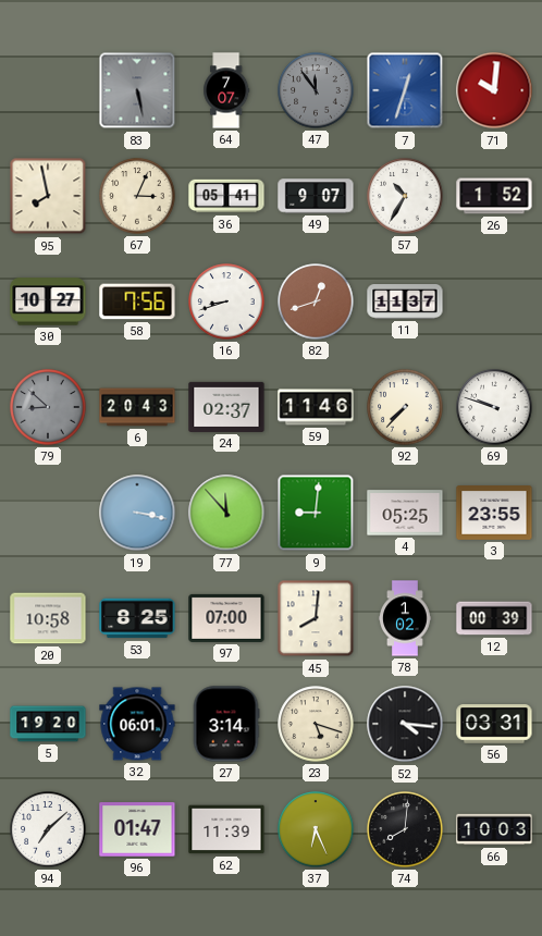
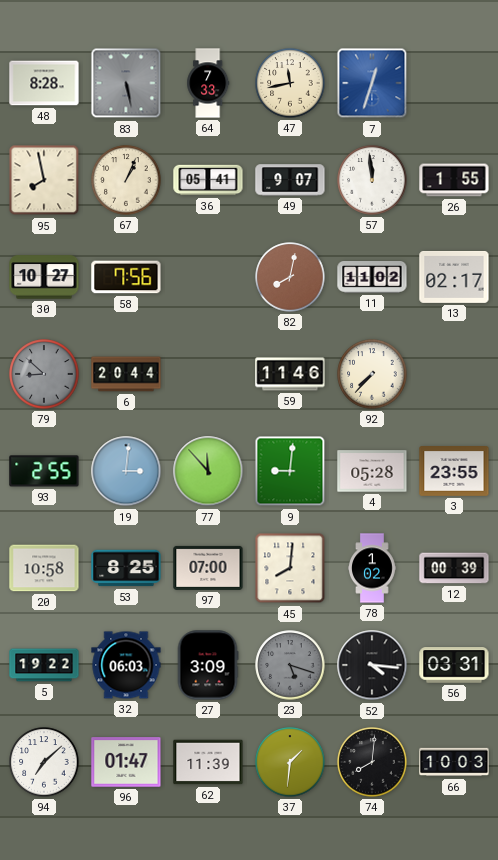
48: none -> 8:28 (44, 83)
64: 7:07 -> 7:33 (208, 83)
47: 11:54 -> 11:43 (290, 83)
47 dial: grey -> cream (290, 83)
71: 10:01 -> none (494, 90)
67: 3:04 -> 1:04 (126, 180)
57: 10:35 -> 11:59 (372, 180)
26: 1:52 -> 1:55 (454, 180)
16: 8:42 -> none (226, 301)
82: 12:42 -> 8:02 (290, 277)
11: 11:37 -> 11:02 (372, 278)
13: none -> 02:17 (454, 277)
6: 20:43 -> 20:44 (126, 374)
24: 02:37 -> none (226, 407)
69: 9:48 -> none (494, 407)
93: none -> 2:55 (44, 471)
19: 3:17 -> 3:01 (126, 471)
4: 05:25 -> 05:28 (372, 471)
5: 19:20 -> 19:22 (44, 665)
32: 06:01 -> 06:03 (126, 665)
27: 3:14 -> 3:09 (208, 665)
23 dial: cream -> grey (290, 665)
37: 6:26 -> 1:31 (290, 762)
